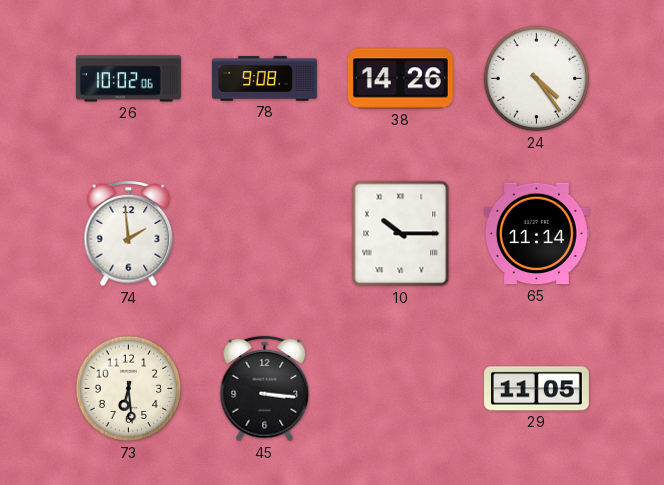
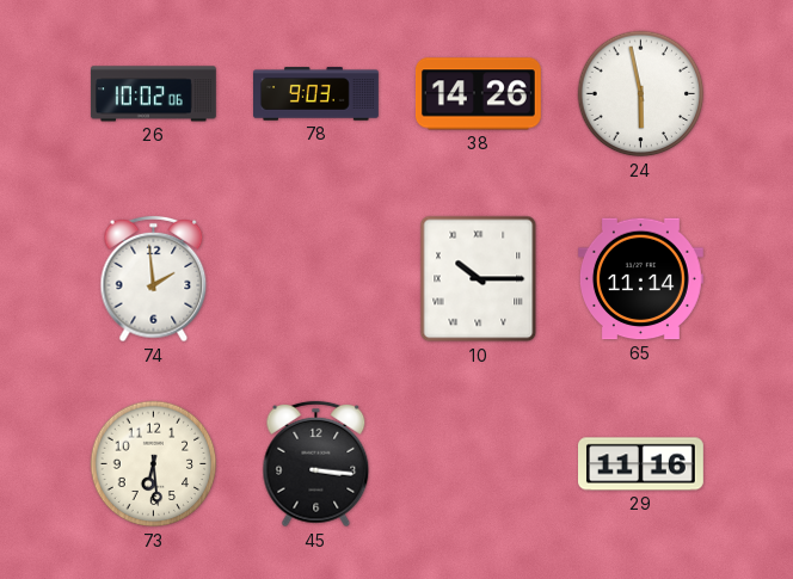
78: 9:08 -> 9:03 (316, 94)
24: 4:24 -> 5:58 (641, 94)
29: 11:05 -> 11:16 (641, 464)
